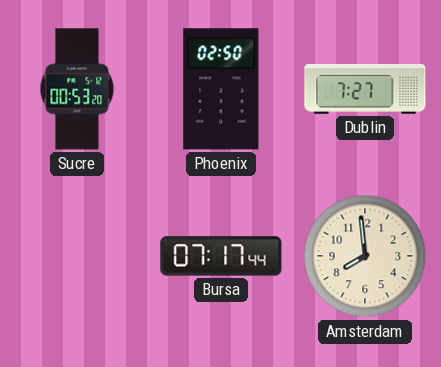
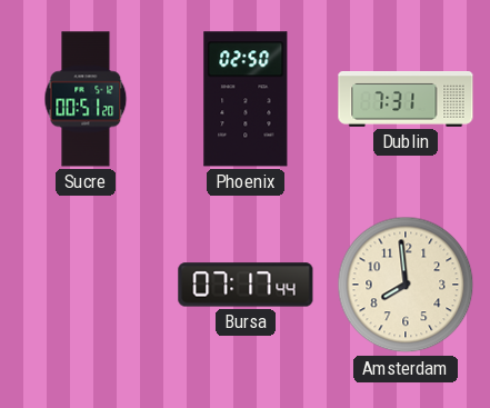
Sucre: 00:53 -> 00:51 (86, 99)
Dublin: 7:27 -> 7:31 (406, 100)
